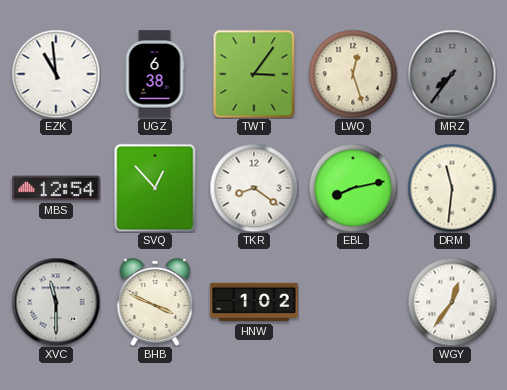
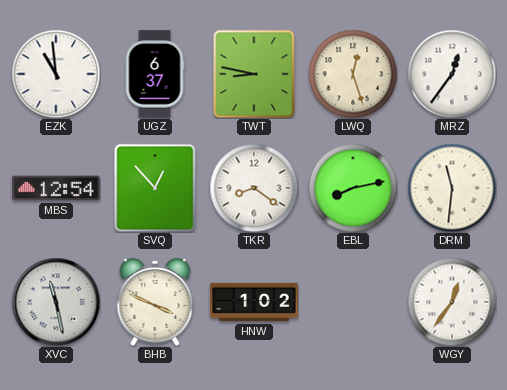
UGZ: 6:38 -> 6:37 (155, 74)
TWT: 3:06 -> 8:47 (254, 74)
MRZ: 7:36 -> 12:36 (452, 74)
MRZ dial: grey -> white (452, 74)
XVC: 11:30 -> 11:28 (56, 302)
